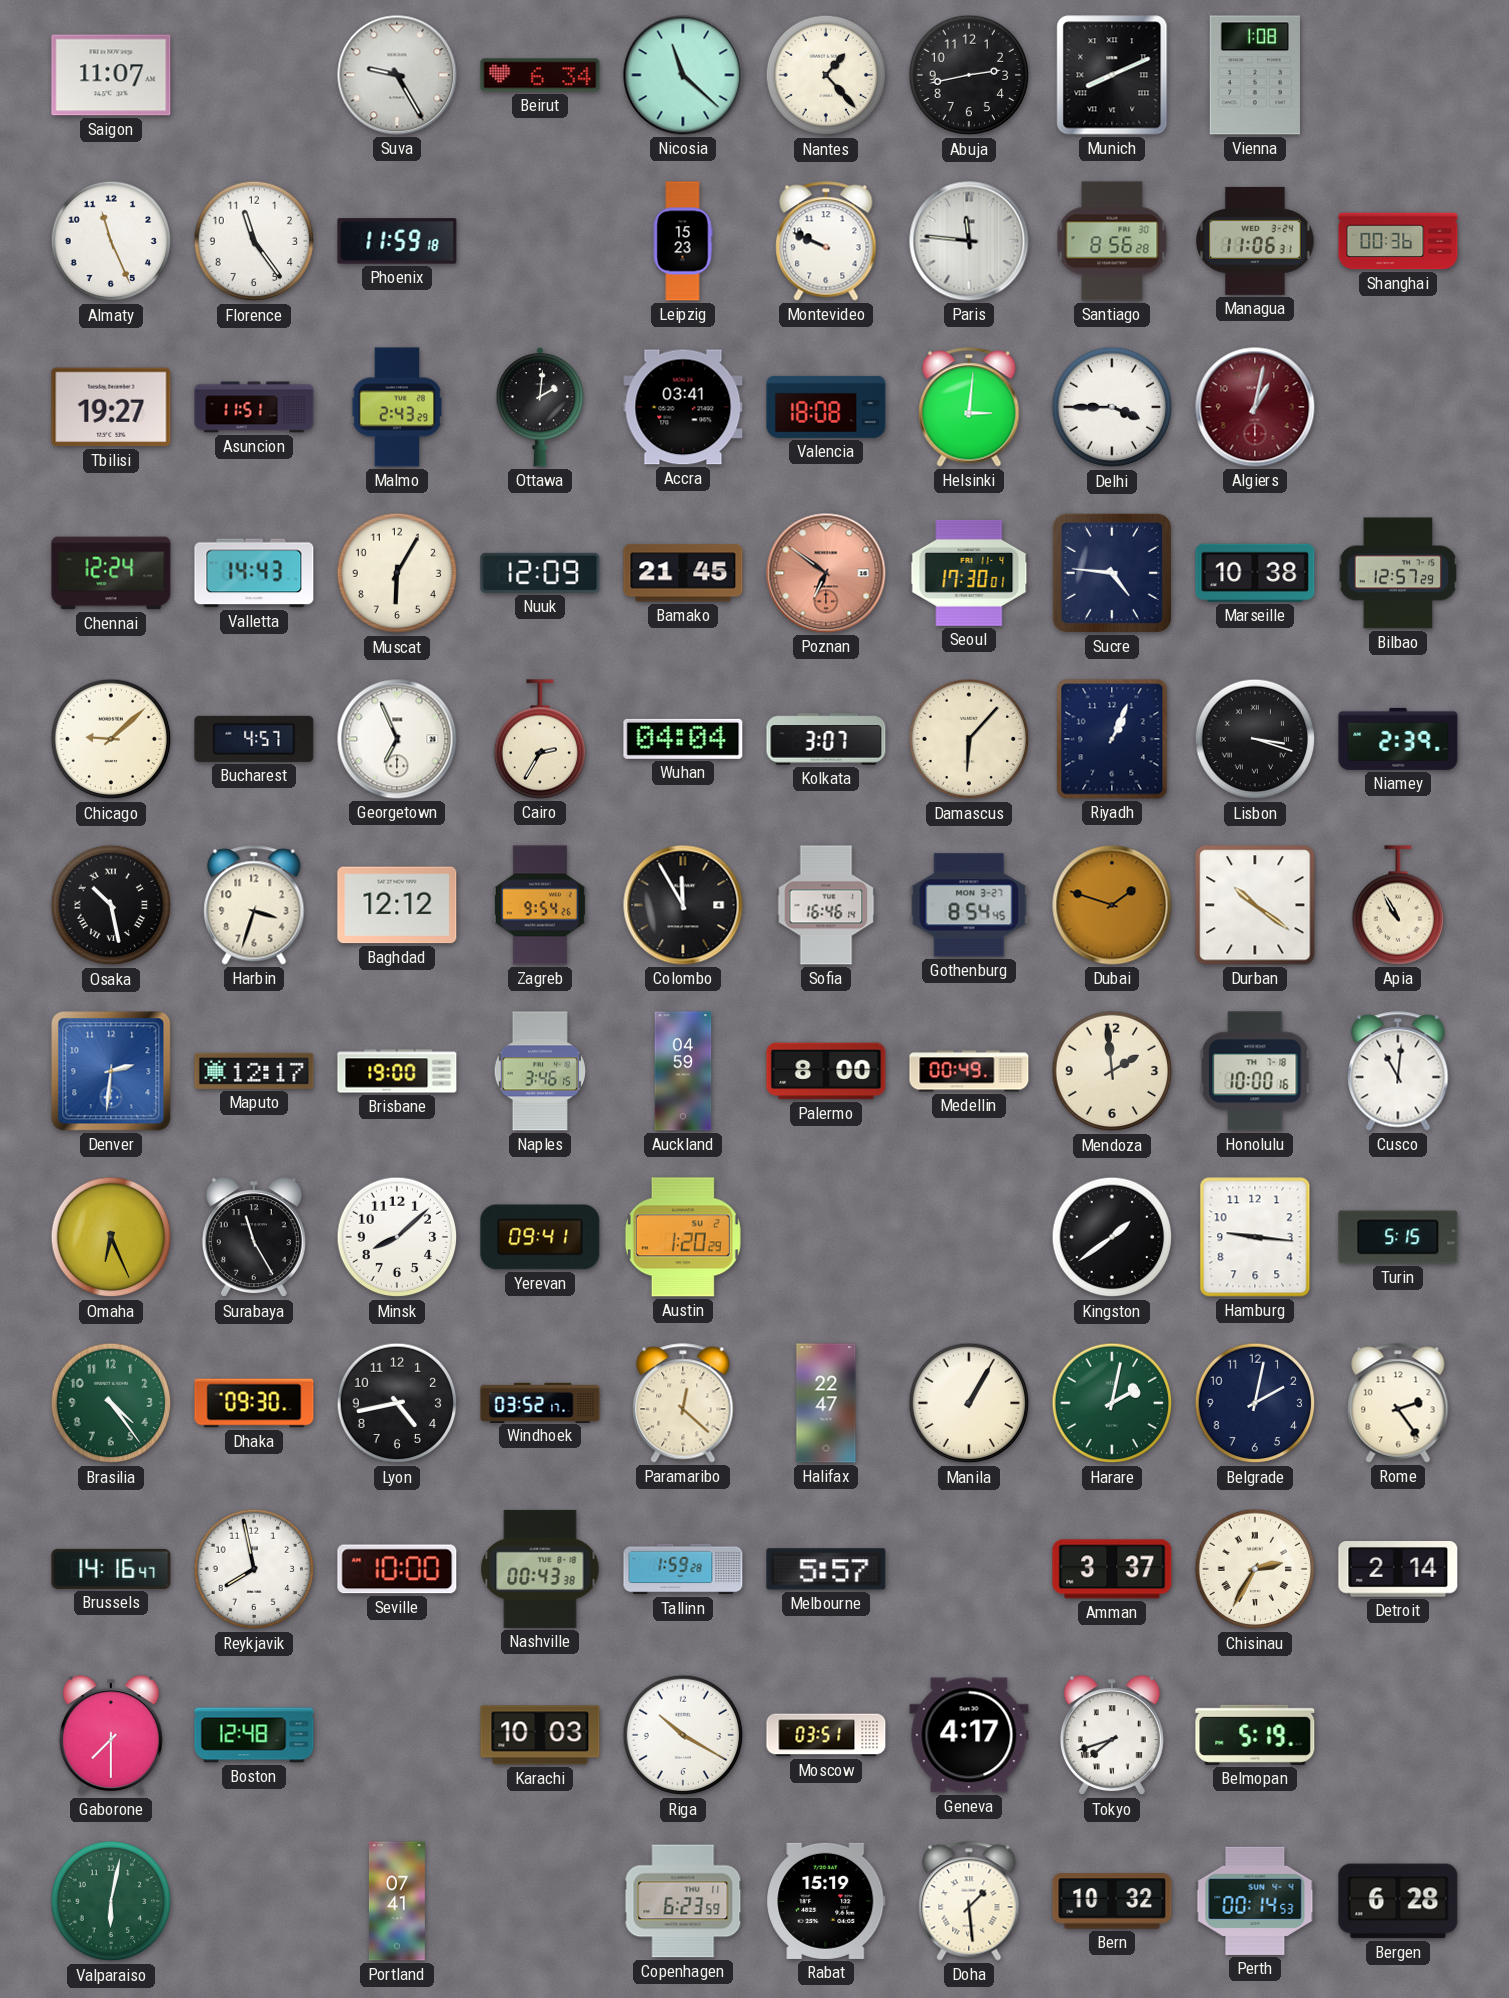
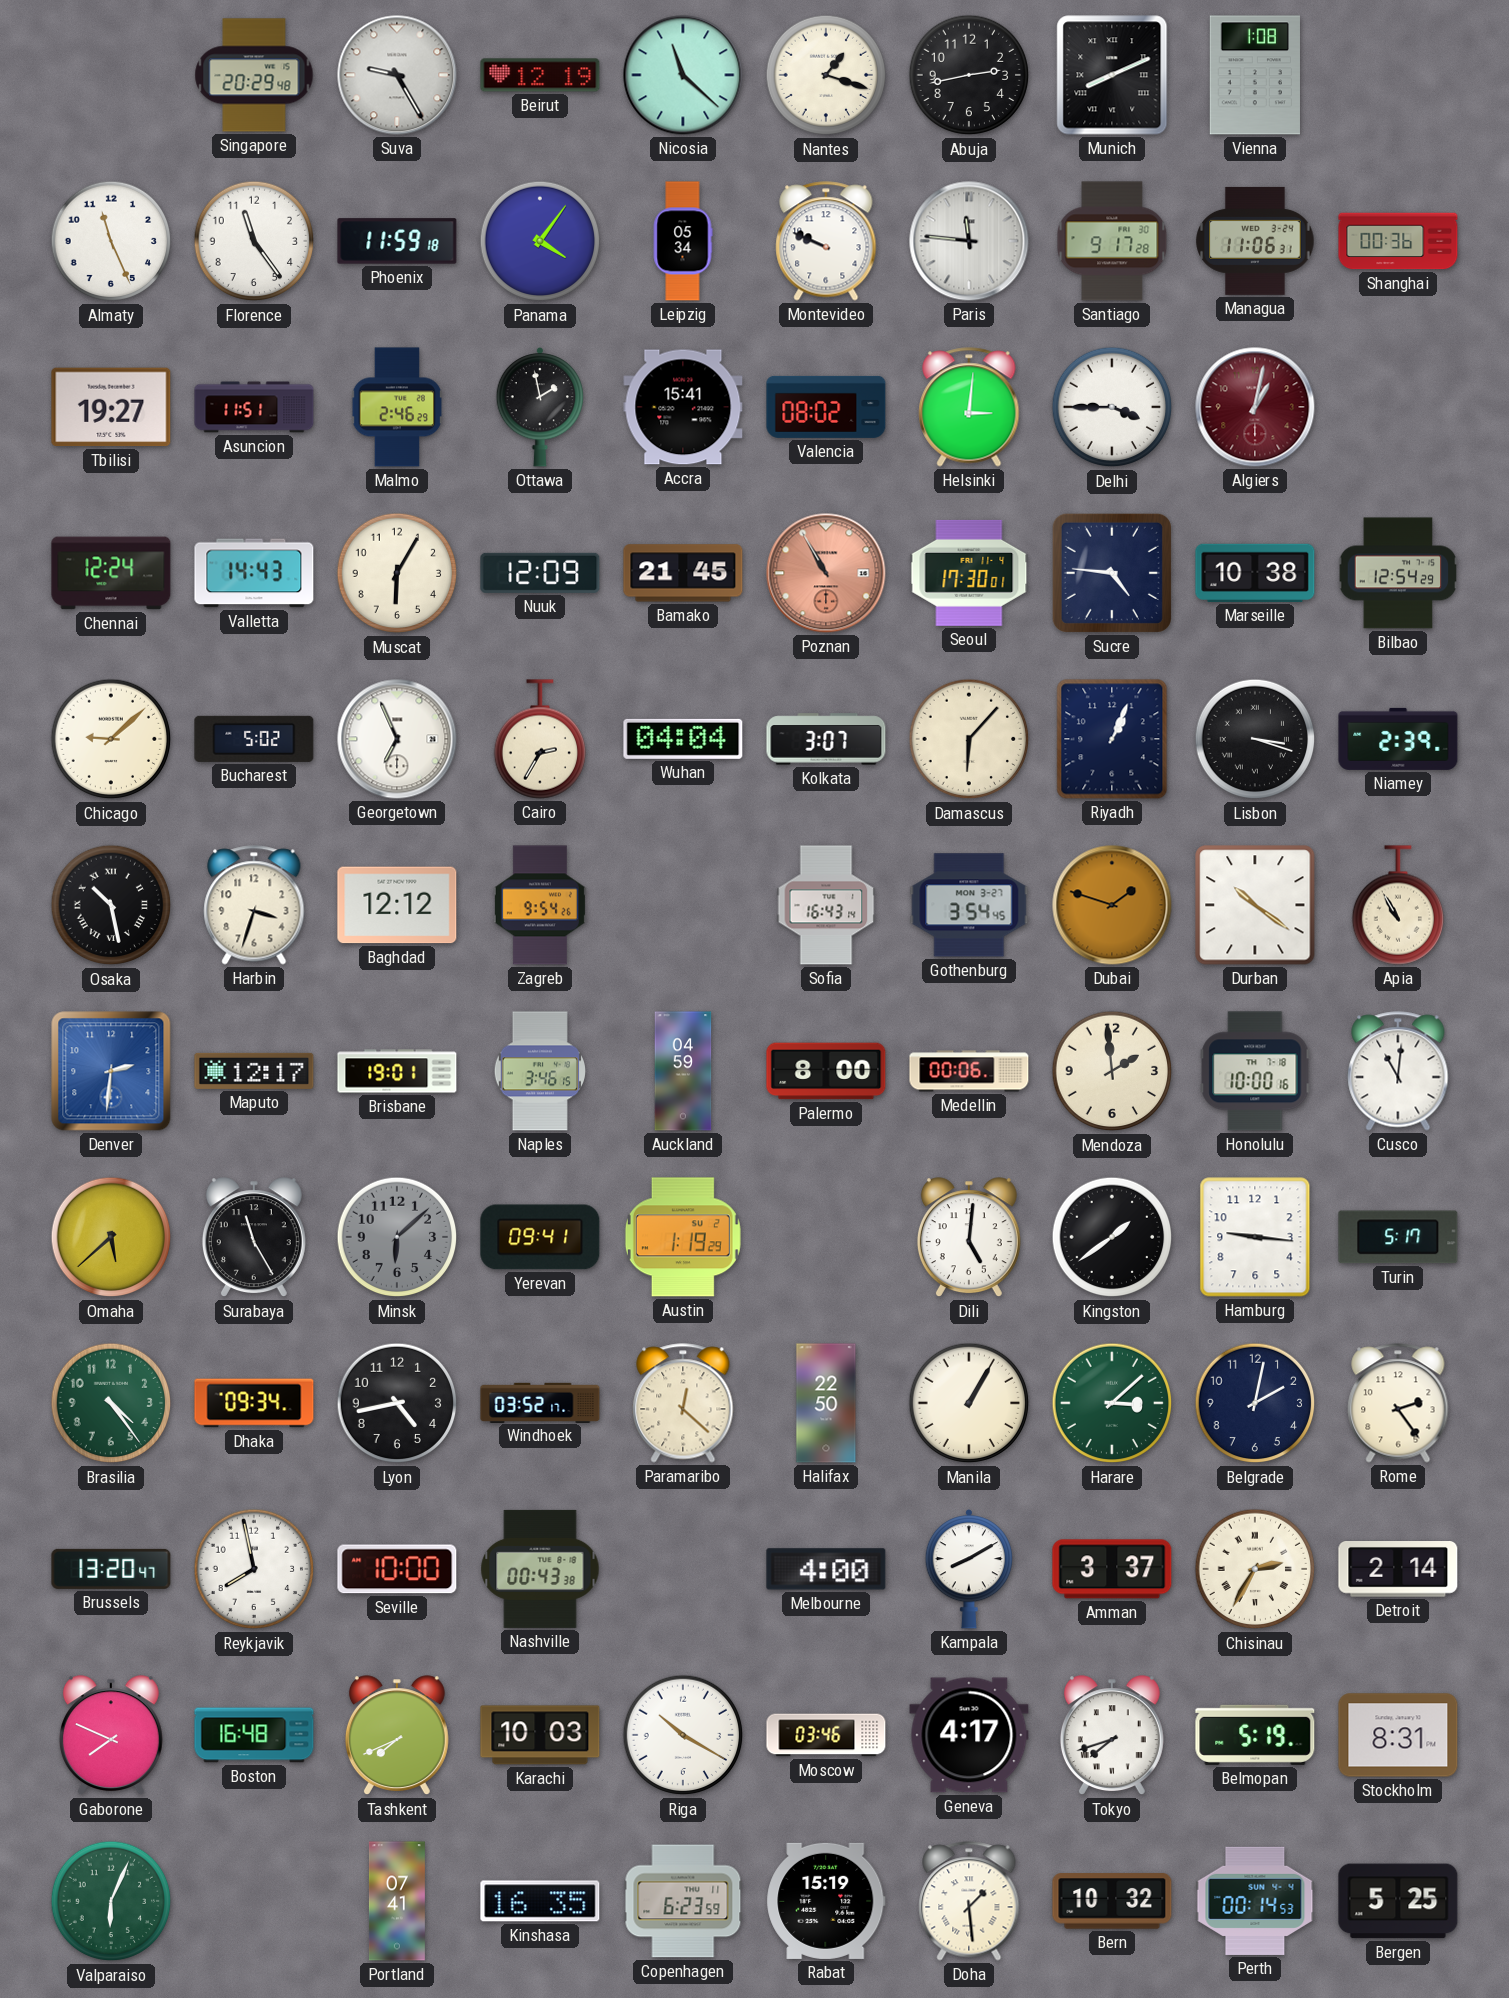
Saigon: 11:07 -> none (111, 75)
Singapore: none -> 20:29 (254, 75)
Beirut: 6:34 -> 12:19 (540, 75)
Nantes: 1:23 -> 1:18 (826, 75)
Panama: none -> 4:06 (540, 241)
Leipzig: 15:23 -> 05:34 (683, 241)
Santiago: 8:56 -> 9:17 (1112, 241)
Malmo: 2:43 -> 2:46 (397, 407)
Ottawa: 2:01 -> 1:58 (539, 408)
Accra: 03:41 -> 15:41 (683, 407)
Valencia: 18:08 -> 08:02 (826, 407)
Poznan: 6:51 -> 10:55 (826, 573)
Bilbao: 12:57 -> 12:54 (1398, 573)
Bucharest: 4:57 -> 5:02 (254, 739)
Colombo: 11:55 -> none (683, 905)
Sofia: 16:46 -> 16:43 (826, 905)
Gothenburg: 8:54 -> 3:54 (969, 905)
Brisbane: 19:00 -> 19:01 (397, 1071)
Medellin: 00:49 -> 00:06 (969, 1071)
Omaha: 6:26 -> 5:38 (111, 1237)
Minsk: 8:08 -> 6:08 (397, 1237)
Minsk dial: white -> grey (397, 1237)
Austin: 1:20 -> 1:19 (683, 1237)
Dili: none -> 5:01 (969, 1238)
Turin: 5:15 -> 5:17 (1398, 1237)
Dhaka: 09:30 -> 09:34 (254, 1403)
Halifax: 22:47 -> 22:50 (826, 1403)
Harare: 2:02 -> 3:08 (1112, 1403)
Brussels: 14:16 -> 13:20 (111, 1569)
Tallinn: 1:59 -> none (683, 1569)
Melbourne: 5:57 -> 4:00 (826, 1569)
Kampala: none -> 8:10 (968, 1570)
Gaborone: 7:30 -> 7:49 (111, 1736)
Boston: 12:48 -> 16:48 (254, 1735)
Tashkent: none -> 7:41 (397, 1736)
Moscow: 03:51 -> 03:46 (826, 1735)
Stockholm: none -> 8:31 (1398, 1735)
Valparaiso: 6:02 -> 6:04 (111, 1901)
Kinshasa: none -> 16:35 (540, 1901)
Bergen: 6:28 -> 5:25 (1398, 1901)
